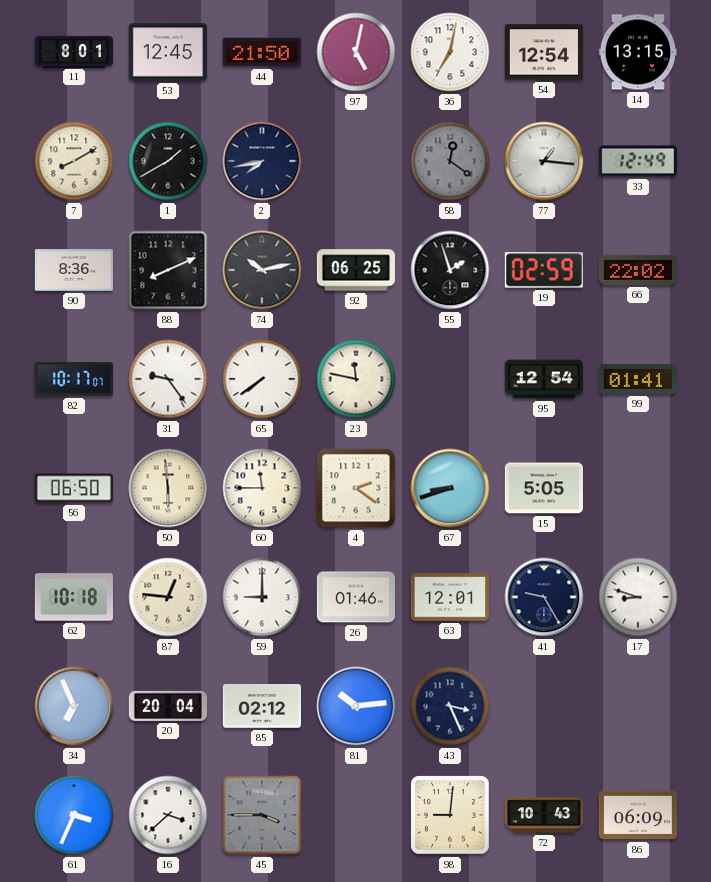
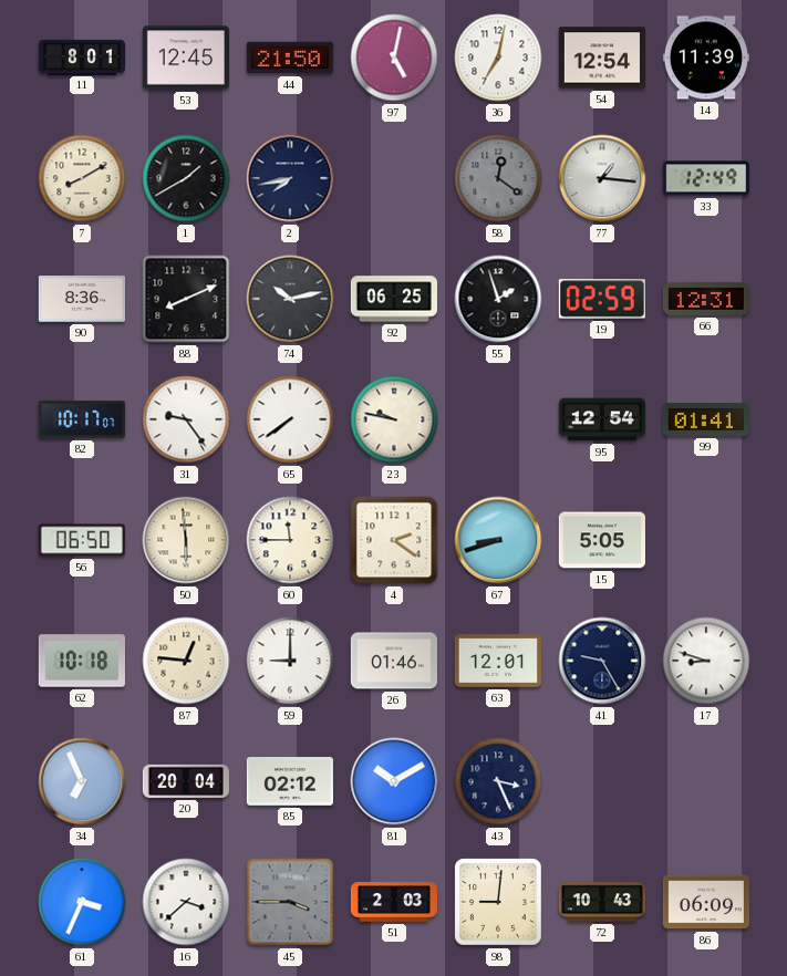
14: 13:15 -> 11:39 (706, 58)
66: 22:02 -> 12:31 (706, 299)
23: 11:47 -> 9:47 (394, 419)
81: 10:14 -> 10:10 (394, 781)
51: none -> 2:03 (393, 902)
